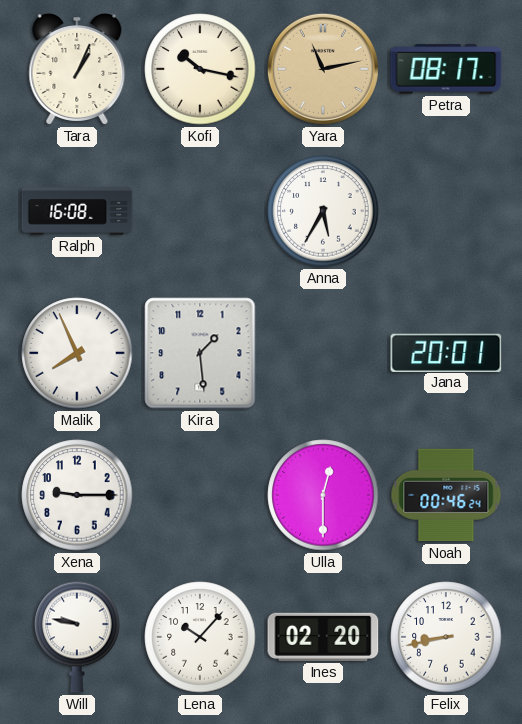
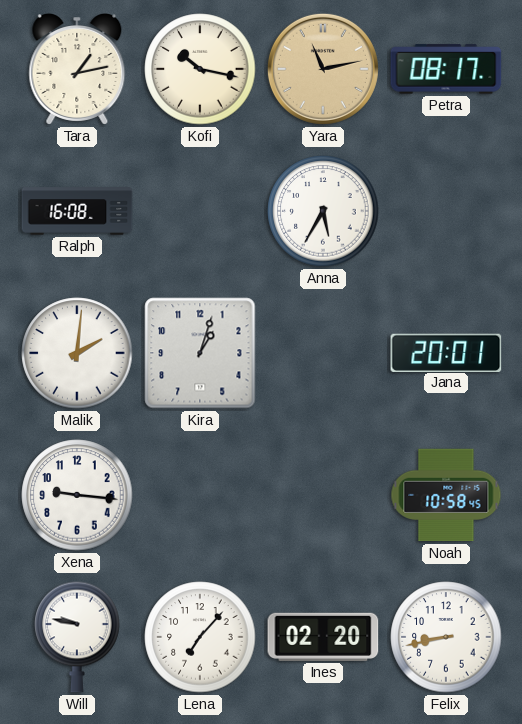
Tara: 1:04 -> 1:13 (77, 70)
Malik: 7:56 -> 2:01 (77, 353)
Kira: 1:29 -> 1:03 (200, 353)
Xena: 9:15 -> 9:16 (77, 495)
Ulla: 12:30 -> none (323, 495)
Noah: 00:46 -> 10:58 (446, 495)
Lena: 10:07 -> 7:07 (200, 637)
